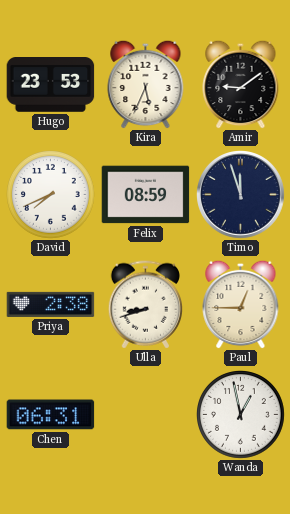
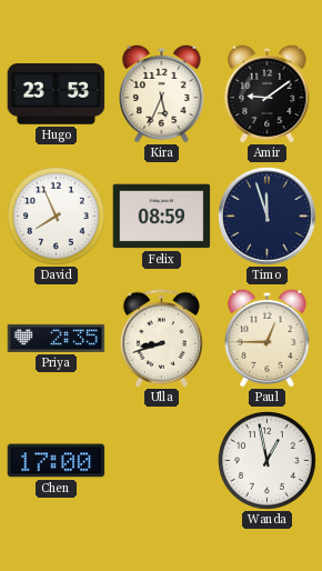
David: 7:41 -> 7:56 (57, 217)
Priya: 2:38 -> 2:35 (57, 338)
Chen: 06:31 -> 17:00 (57, 461)
